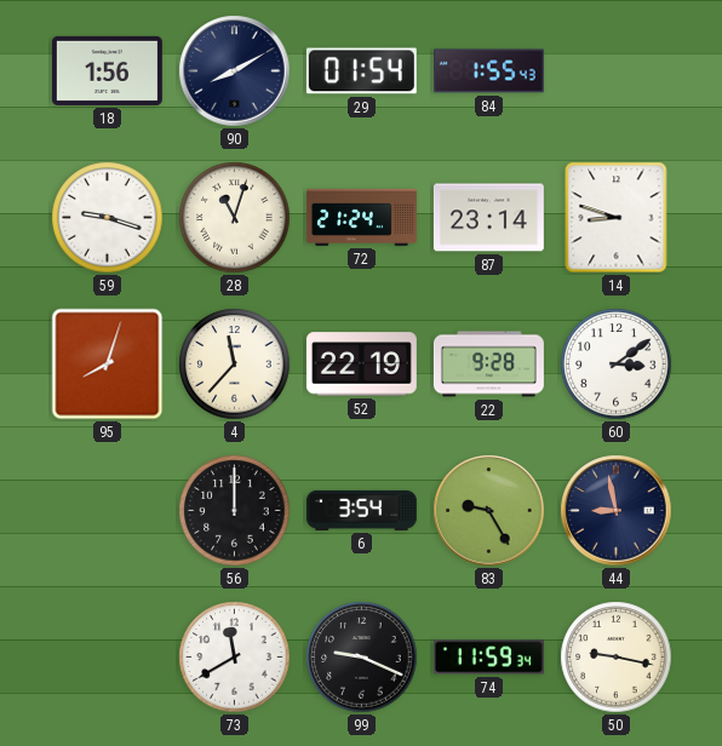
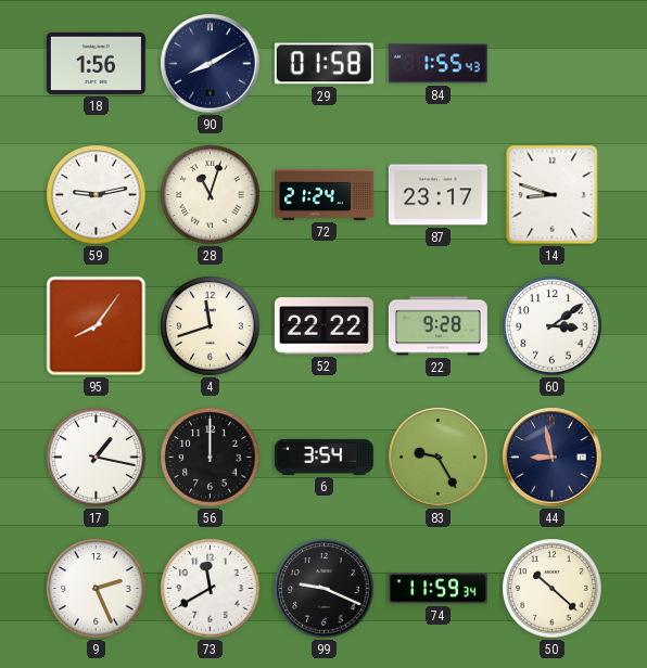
29: 01:54 -> 01:58 (323, 64)
59: 9:18 -> 9:13 (97, 195)
87: 23:14 -> 23:17 (437, 195)
95: 8:03 -> 8:06 (97, 326)
4: 11:37 -> 11:42 (211, 326)
52: 22:19 -> 22:22 (323, 326)
17: none -> 1:17 (97, 458)
9: none -> 2:26 (97, 589)
50: 9:17 -> 10:22 (553, 589)
